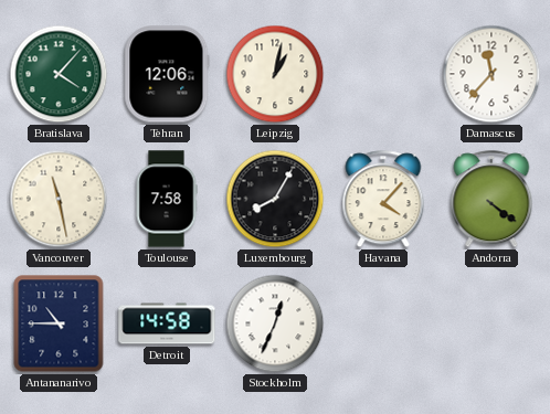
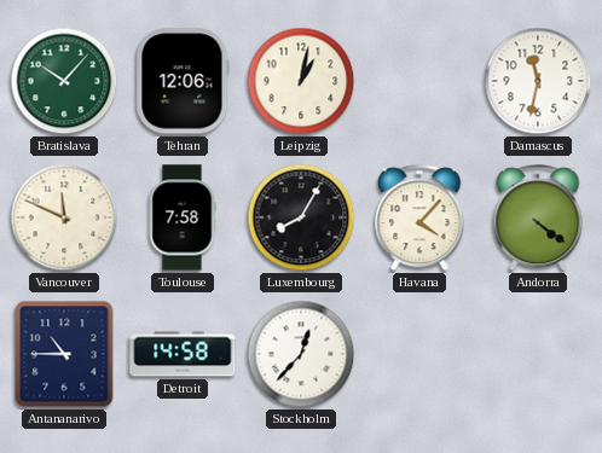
Bratislava: 4:07 -> 10:07 (64, 81)
Damascus: 11:37 -> 11:32 (538, 81)
Vancouver: 11:28 -> 11:49 (64, 217)
Stockholm: 12:34 -> 12:37 (301, 354)
